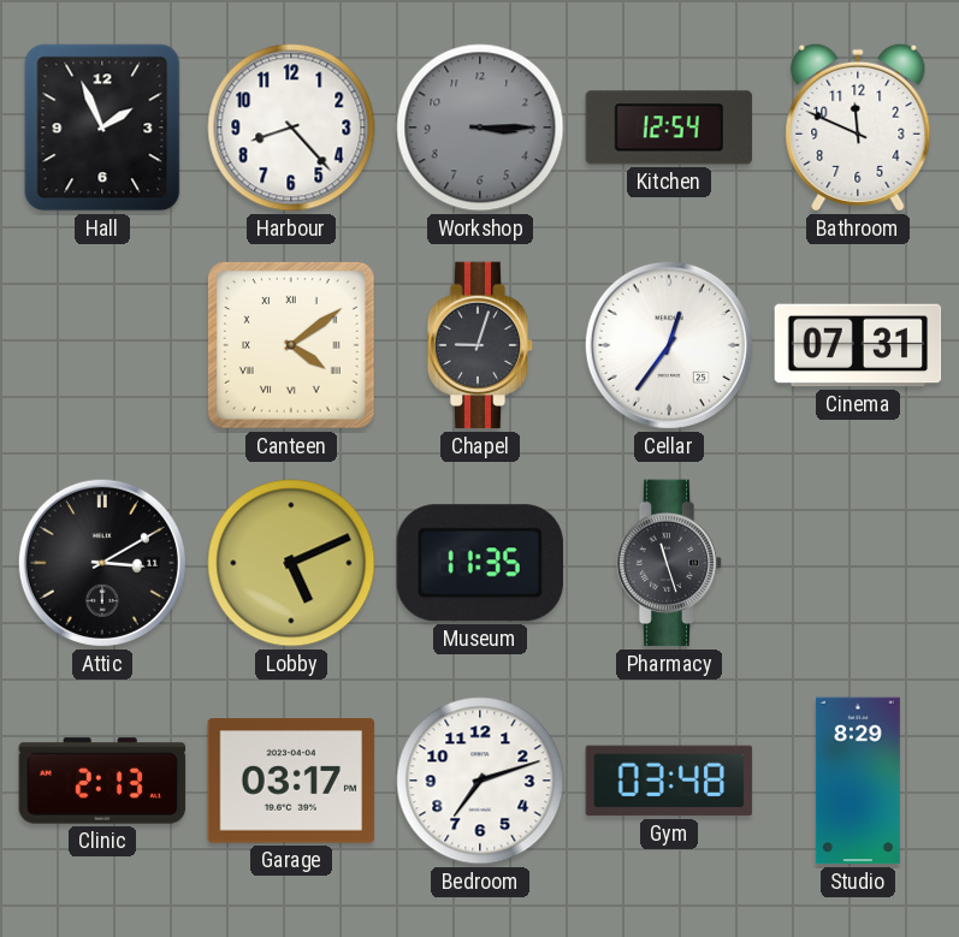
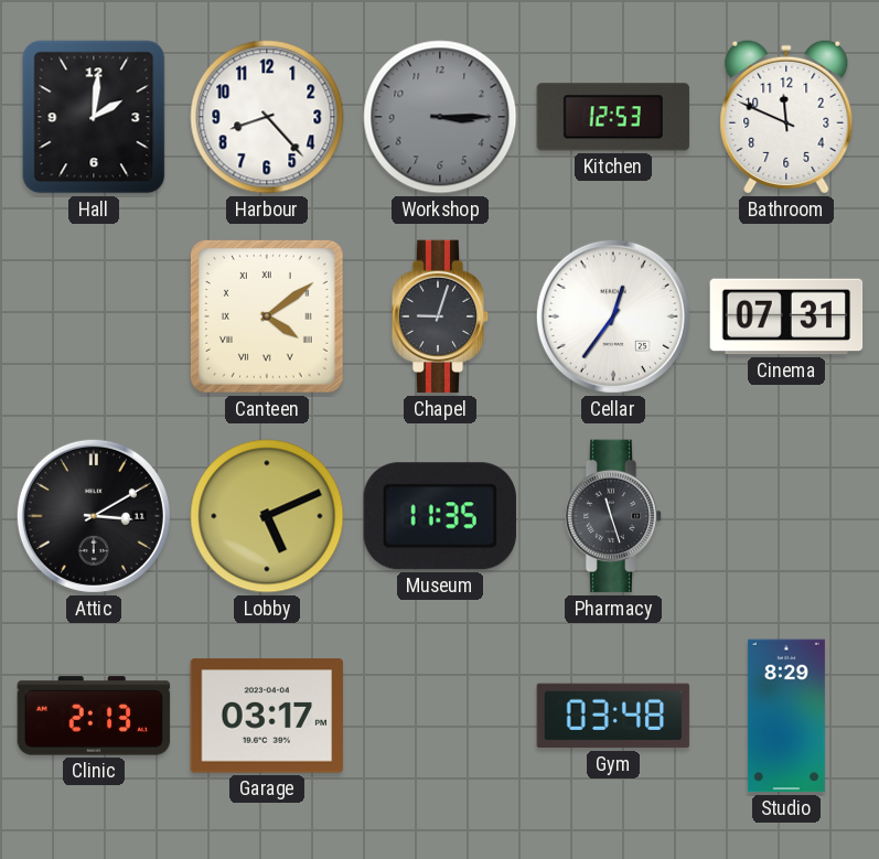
Hall: 1:56 -> 2:01 (94, 117)
Kitchen: 12:54 -> 12:53 (613, 117)
Bedroom: 7:12 -> none (480, 781)
